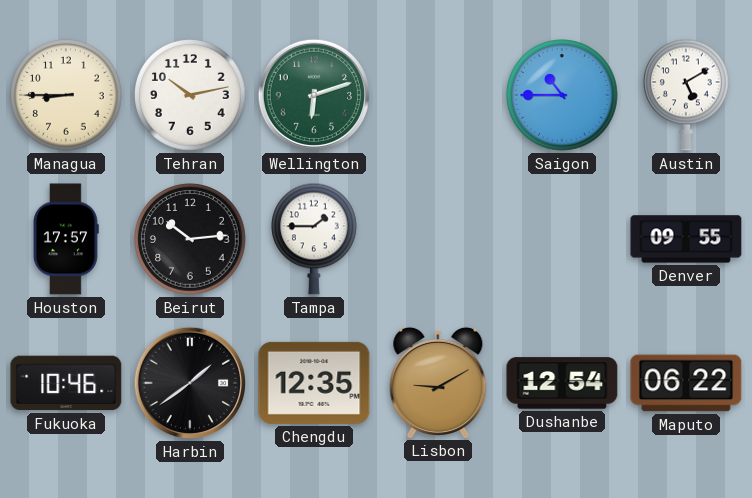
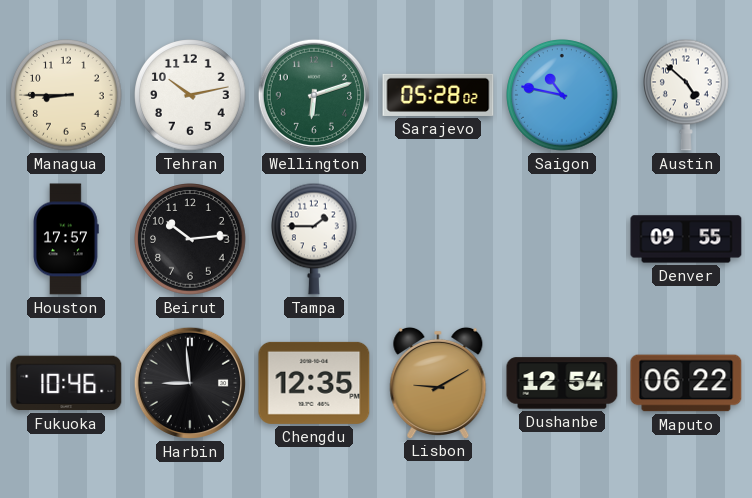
Sarajevo: none -> 05:28 (438, 95)
Saigon: 10:45 -> 10:47 (562, 95)
Austin: 5:10 -> 4:52 (687, 95)
Harbin: 1:39 -> 8:59 (190, 383)
